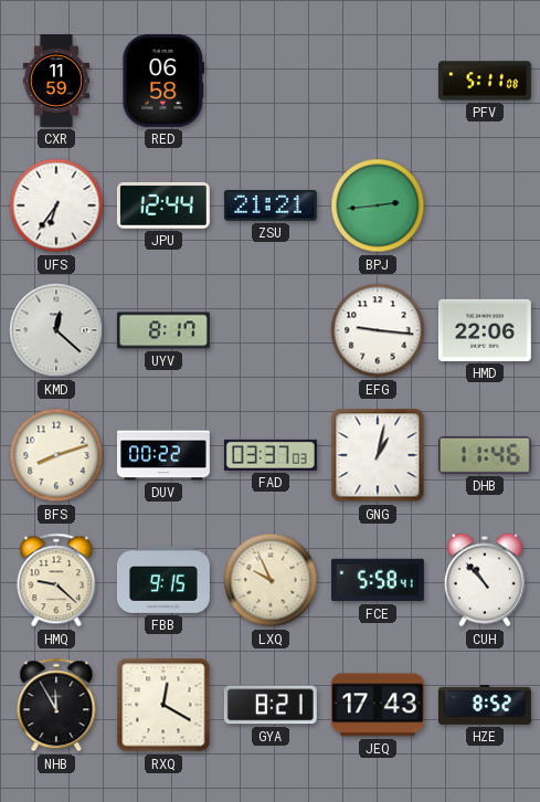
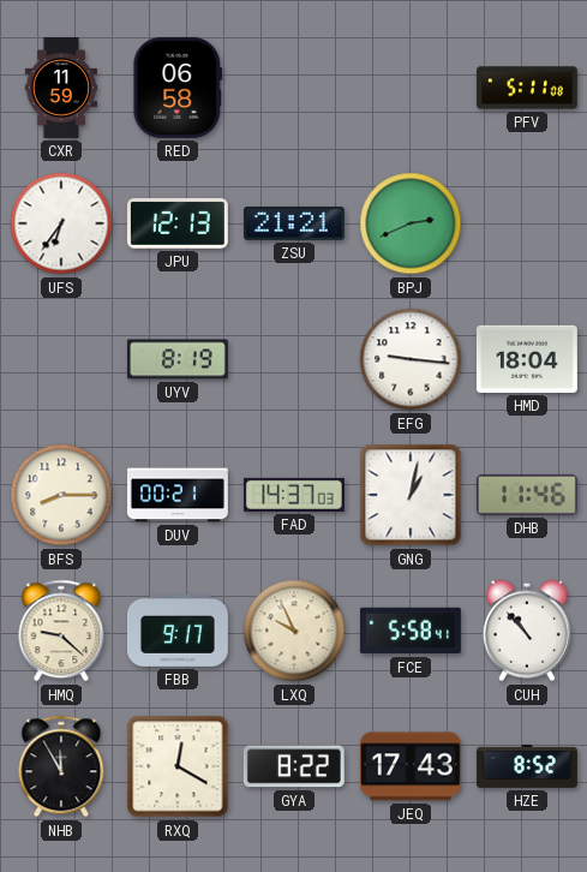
JPU: 12:44 -> 12:13 (178, 223)
BPJ: 2:44 -> 2:41 (411, 223)
KMD: 12:22 -> none (56, 330)
UYV: 8:17 -> 8:19 (178, 359)
HMD: 22:06 -> 18:04 (527, 359)
BFS: 8:12 -> 8:15 (61, 495)
DUV: 00:22 -> 00:21 (178, 495)
FAD: 03:37 -> 14:37 (294, 495)
FBB: 9:15 -> 9:17 (178, 631)
GYA: 8:21 -> 8:22 (294, 766)
